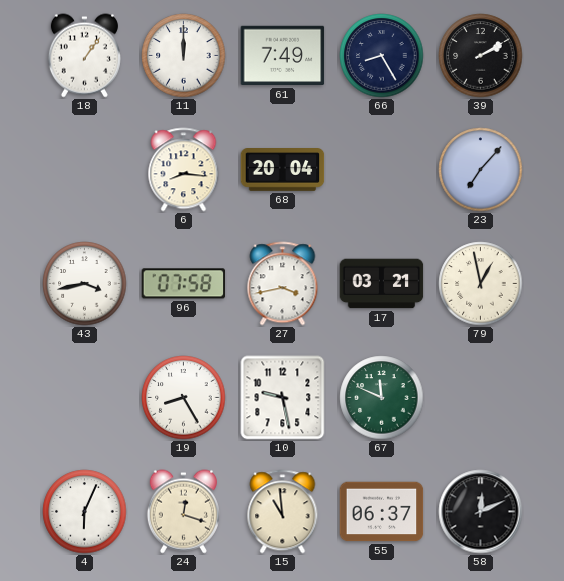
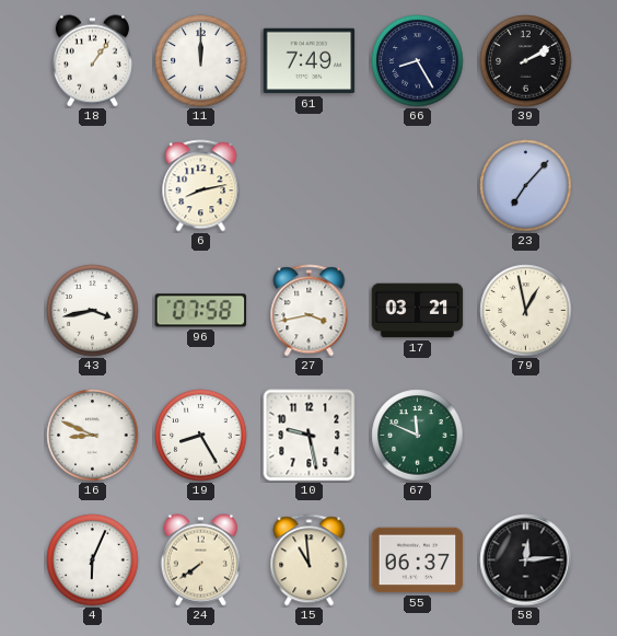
6: 8:16 -> 8:13 (201, 186)
68: 20:04 -> none (283, 170)
16: none -> 8:49 (93, 436)
24: 12:18 -> 7:39 (200, 560)
58: 12:11 -> 12:14 (526, 560)
